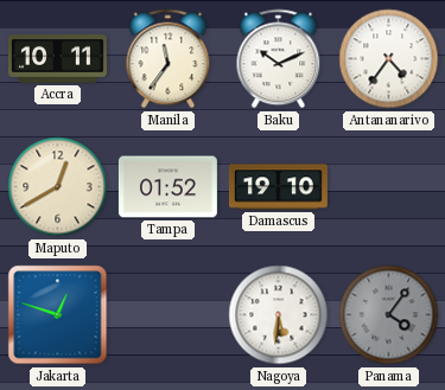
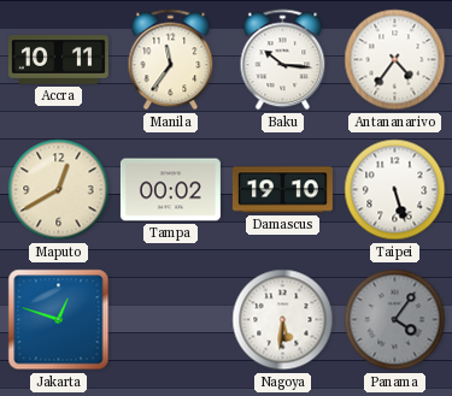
Baku: 10:11 -> 10:16 (283, 60)
Tampa: 01:52 -> 00:02 (170, 190)
Taipei: none -> 5:27 (395, 190)
